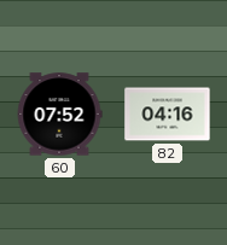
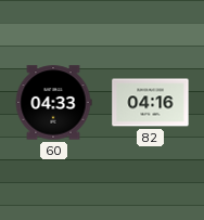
60: 07:52 -> 04:33 (53, 103)
